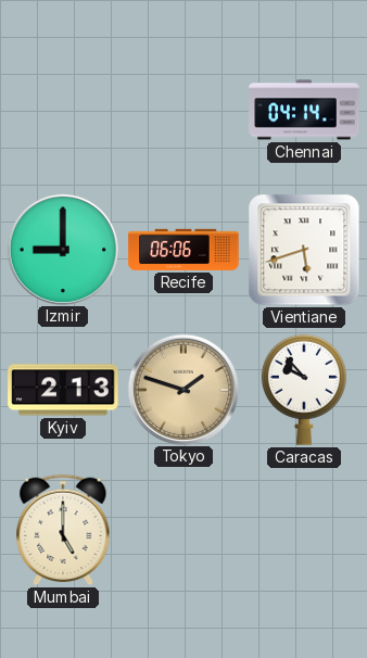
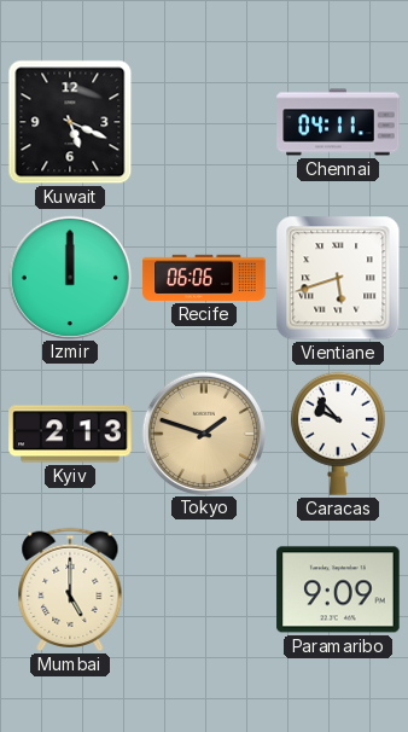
Kuwait: none -> 5:19 (70, 122)
Chennai: 04:14 -> 04:11 (338, 122)
Izmir: 9:00 -> 12:00 (69, 277)
Paramaribo: none -> 9:09 (338, 589)
